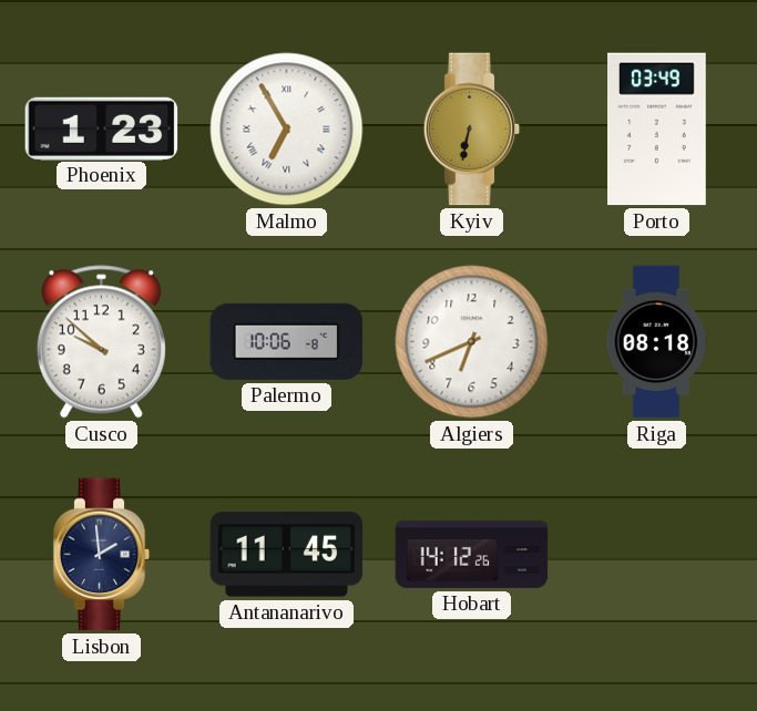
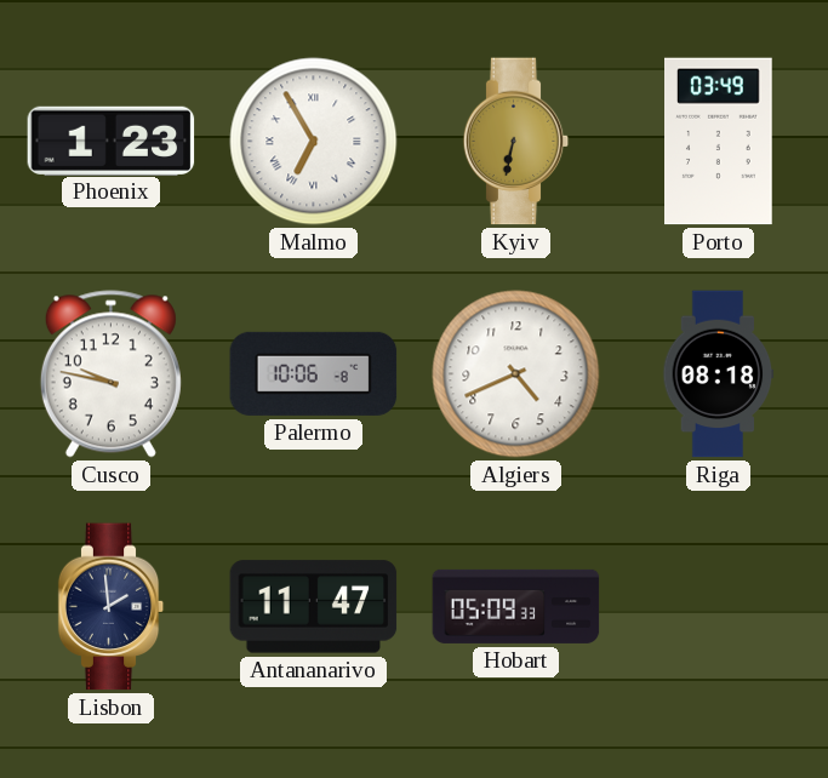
Cusco: 9:52 -> 9:47 (110, 374)
Algiers: 6:41 -> 4:41 (516, 374)
Antananarivo: 11:45 -> 11:47 (314, 607)
Hobart: 14:12 -> 05:09 (516, 606)
